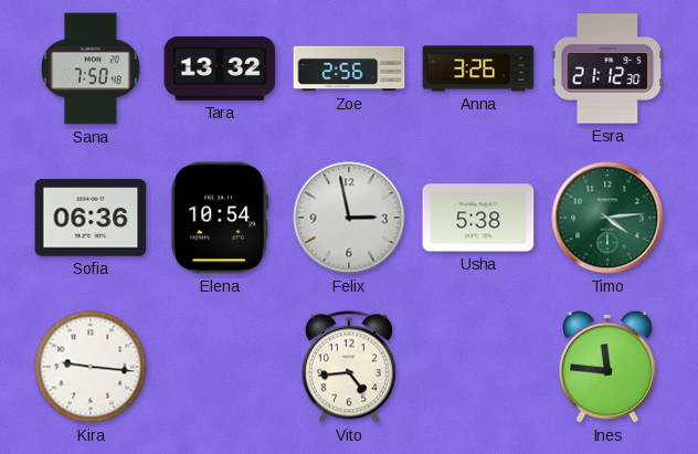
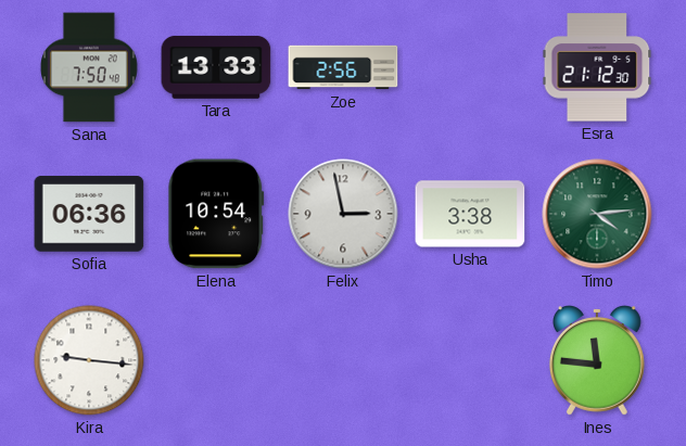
Tara: 13:32 -> 13:33 (216, 67)
Anna: 3:26 -> none (478, 68)
Usha: 5:38 -> 3:38 (470, 214)
Vito: 4:44 -> none (349, 367)
